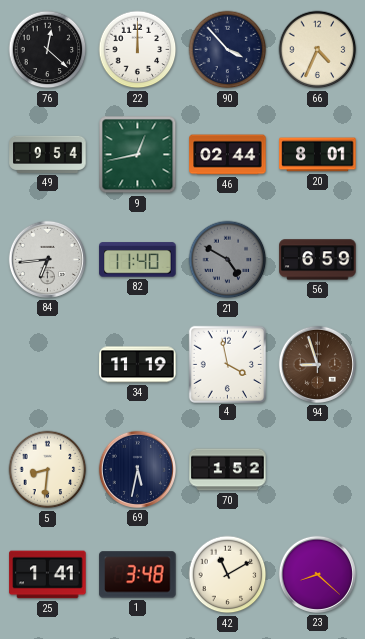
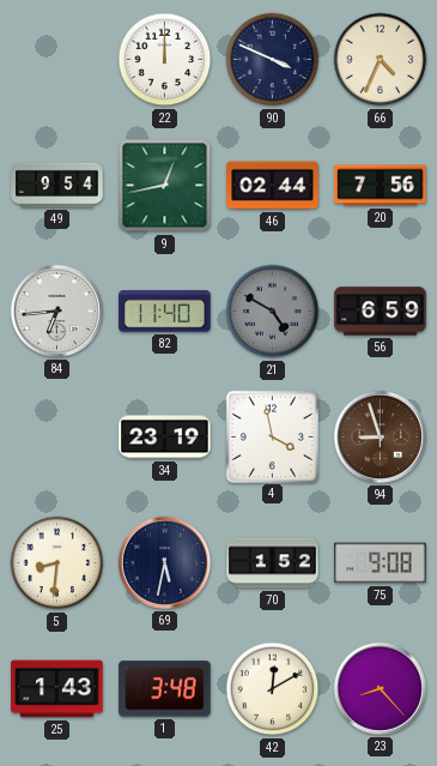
76: 12:22 -> none (48, 50)
90: 3:53 -> 3:49 (273, 60)
20: 8:01 -> 7:56 (381, 186)
34: 11:19 -> 23:19 (165, 438)
75: none -> 9:08 (381, 563)
25: 1:41 -> 1:43 (57, 689)
42: 11:10 -> 12:10 (273, 689)
23: 8:22 -> 8:23 (380, 688)
